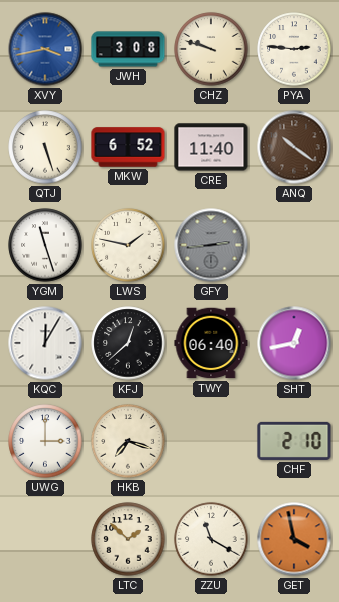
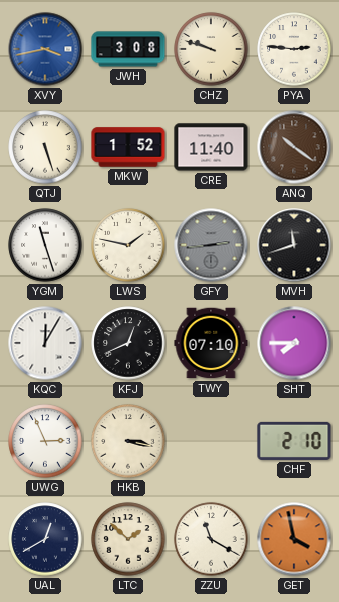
MKW: 6:52 -> 1:52 (128, 147)
MVH: none -> 11:42 (294, 245)
KFJ: 12:38 -> 12:41 (128, 343)
TWY: 06:40 -> 07:10 (211, 343)
SHT: 12:43 -> 7:45 (294, 343)
UWG: 3:00 -> 2:56 (45, 441)
HKB: 7:18 -> 3:17 (128, 441)
UAL: none -> 12:40 (45, 539)
